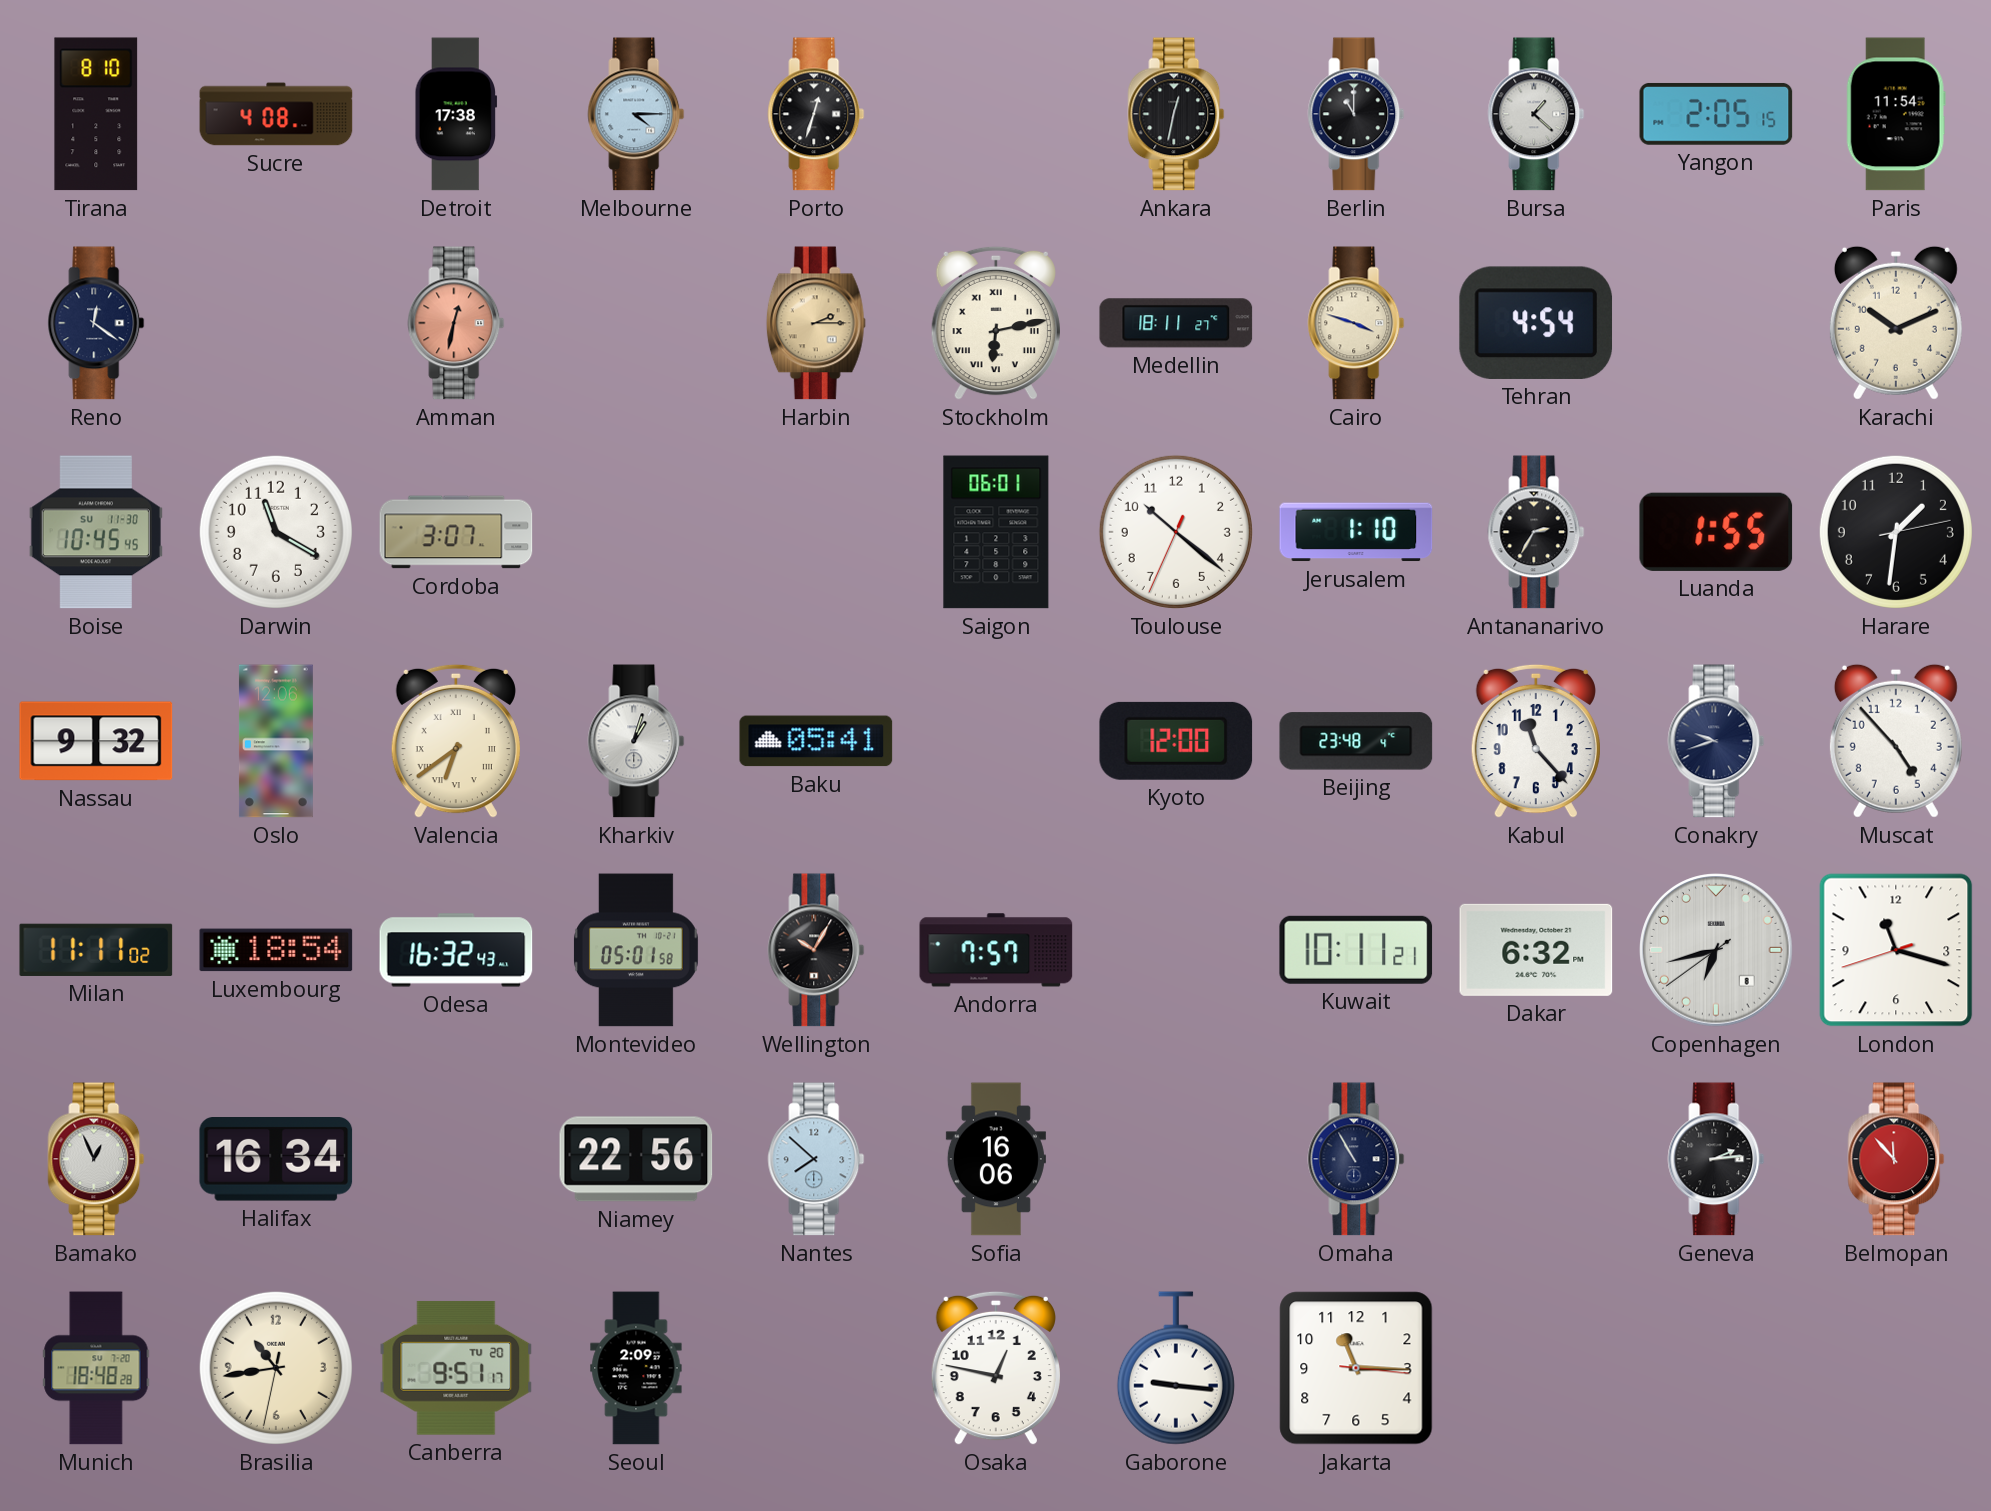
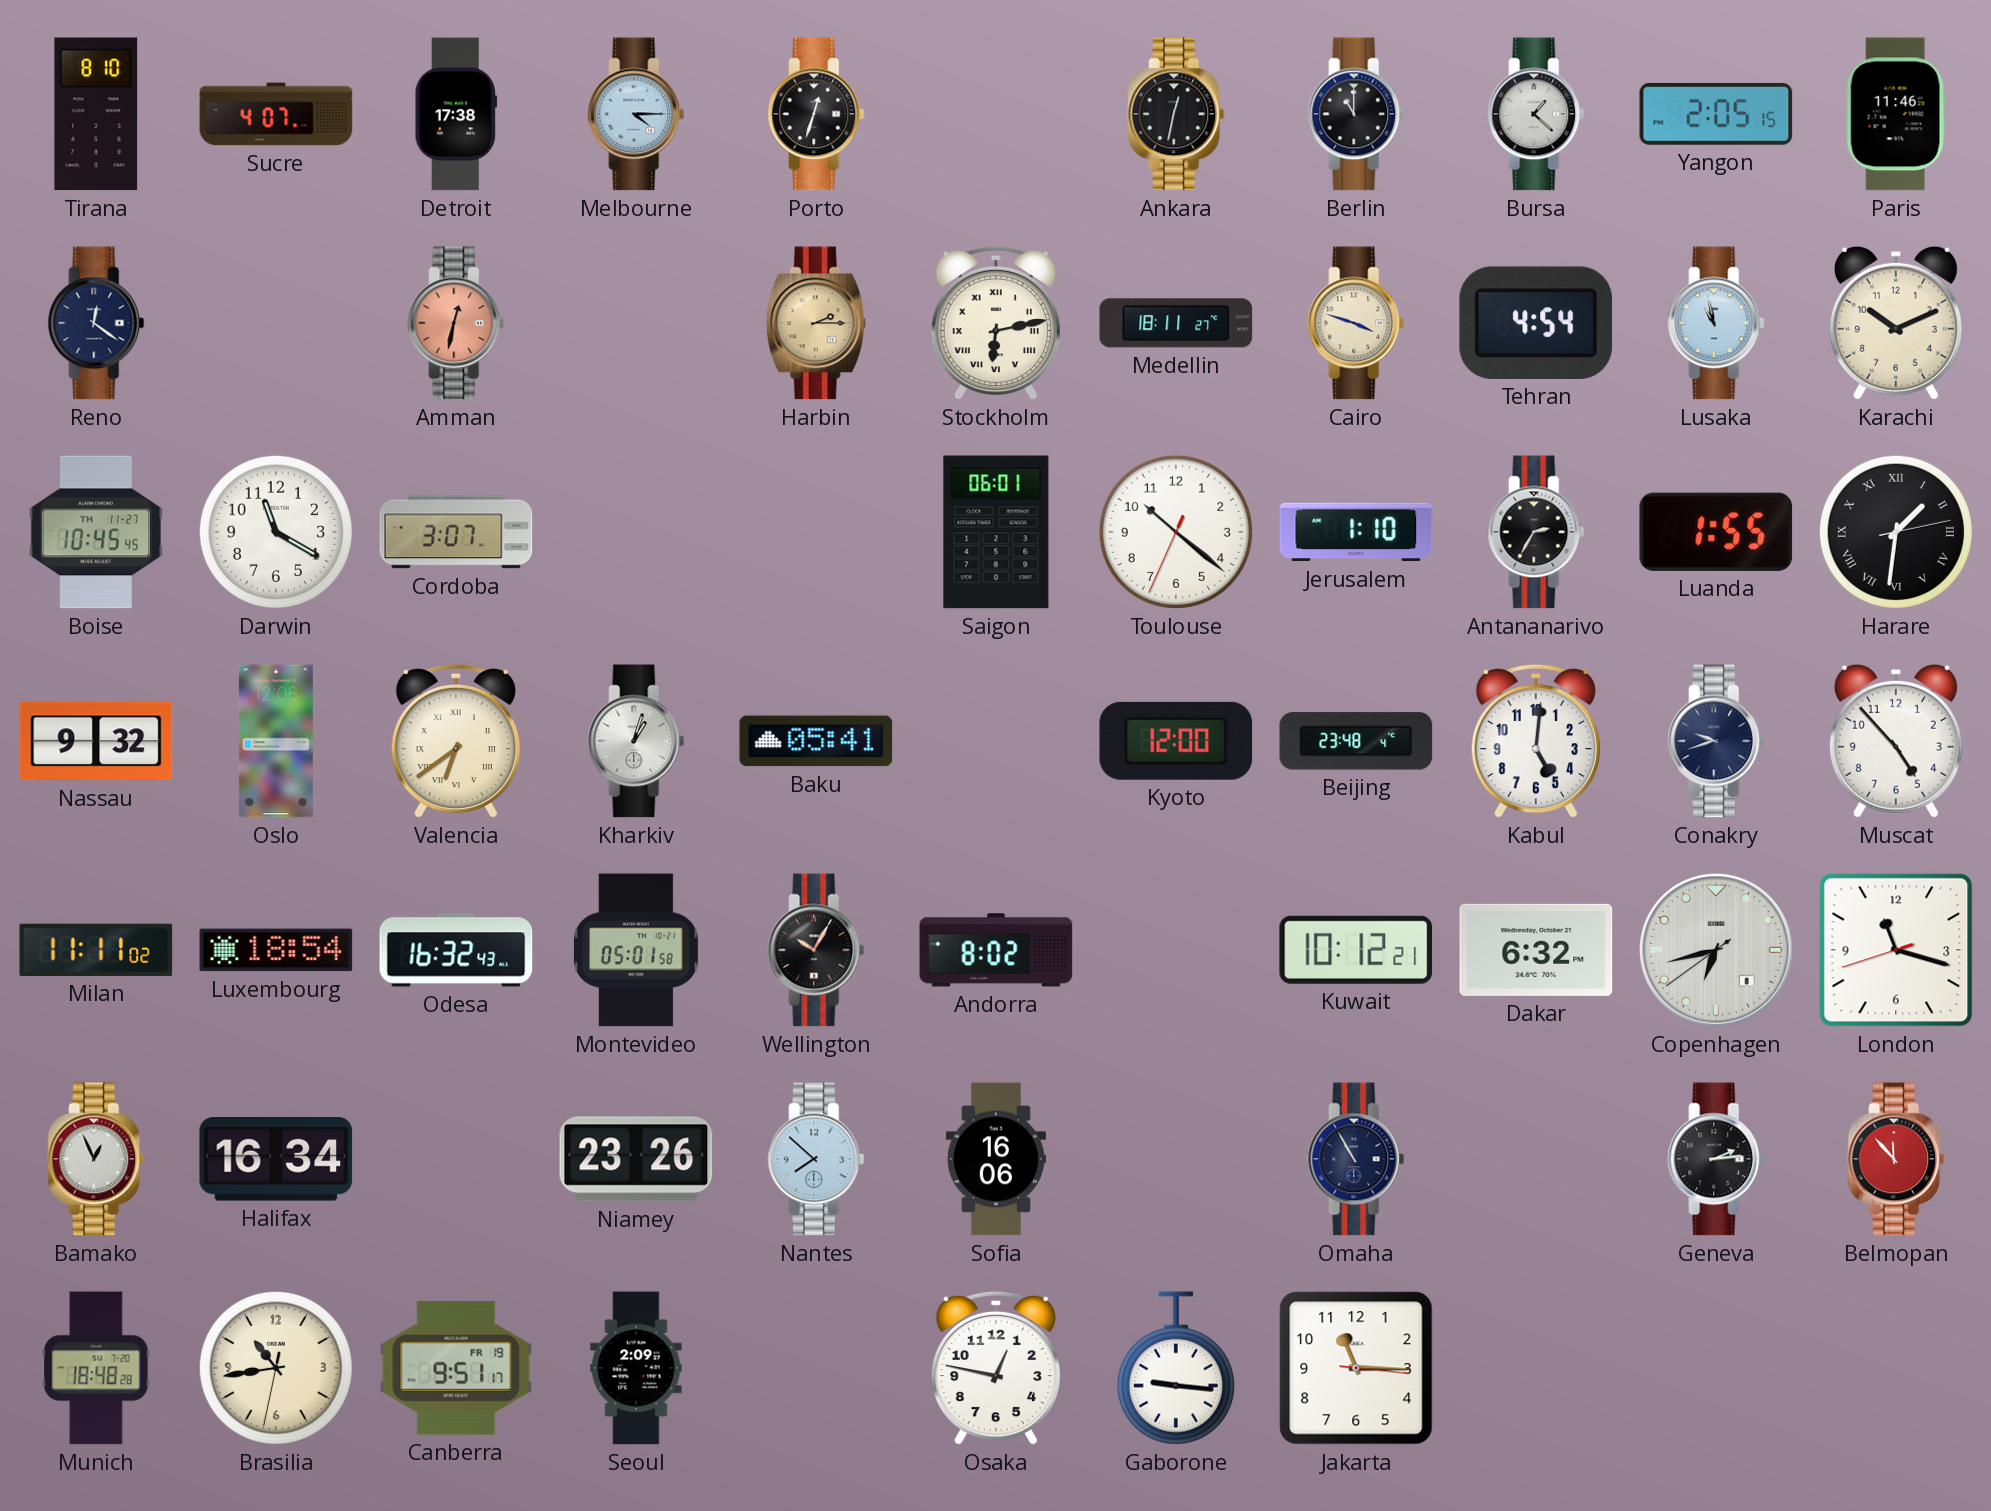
Sucre: 4:08 -> 4:07 (276, 114)
Paris: 11:54 -> 11:46 (1896, 114)
Lusaka: none -> 10:58 (1716, 323)
Boise date: SU 11-30 -> TH 11-27 (96, 532)
Harare numerals: Arabic -> Roman (1896, 532)
Kabul: 11:23 -> 5:01 (1536, 741)
Andorra: 7:57 -> 8:02 (996, 950)
Kuwait: 10:11 -> 10:12 (1356, 950)
Niamey: 22:56 -> 23:26 (636, 1159)
Canberra date: TU 20 -> FR 19 (456, 1368)
